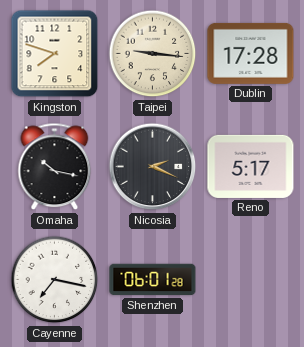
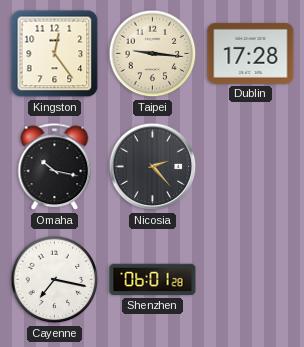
Kingston: 7:48 -> 12:24 (55, 54)
Nicosia: 2:19 -> 2:23 (153, 167)
Reno: 5:17 -> none (251, 166)
